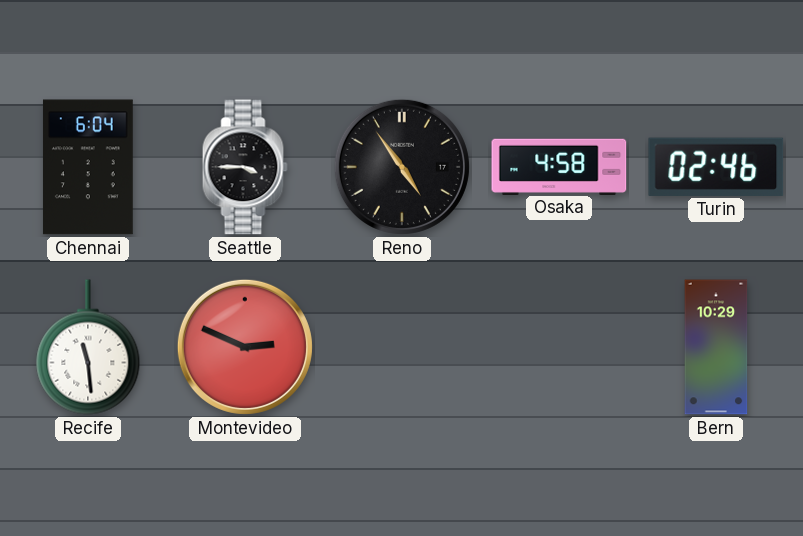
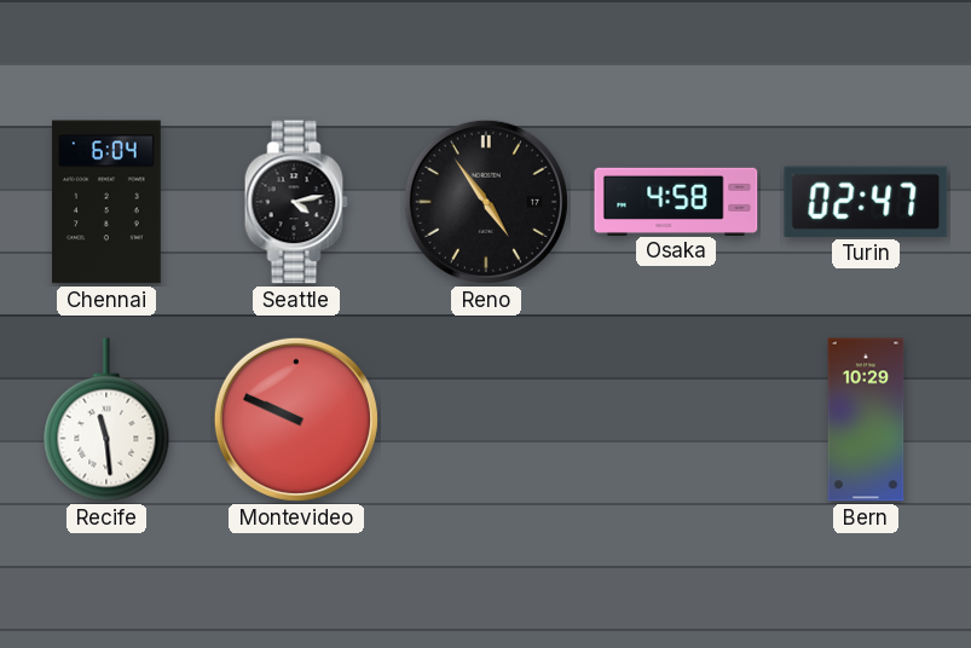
Seattle: 3:45 -> 4:13 (296, 202)
Turin: 02:46 -> 02:47 (866, 202)
Montevideo: 2:49 -> 9:49 (296, 420)
